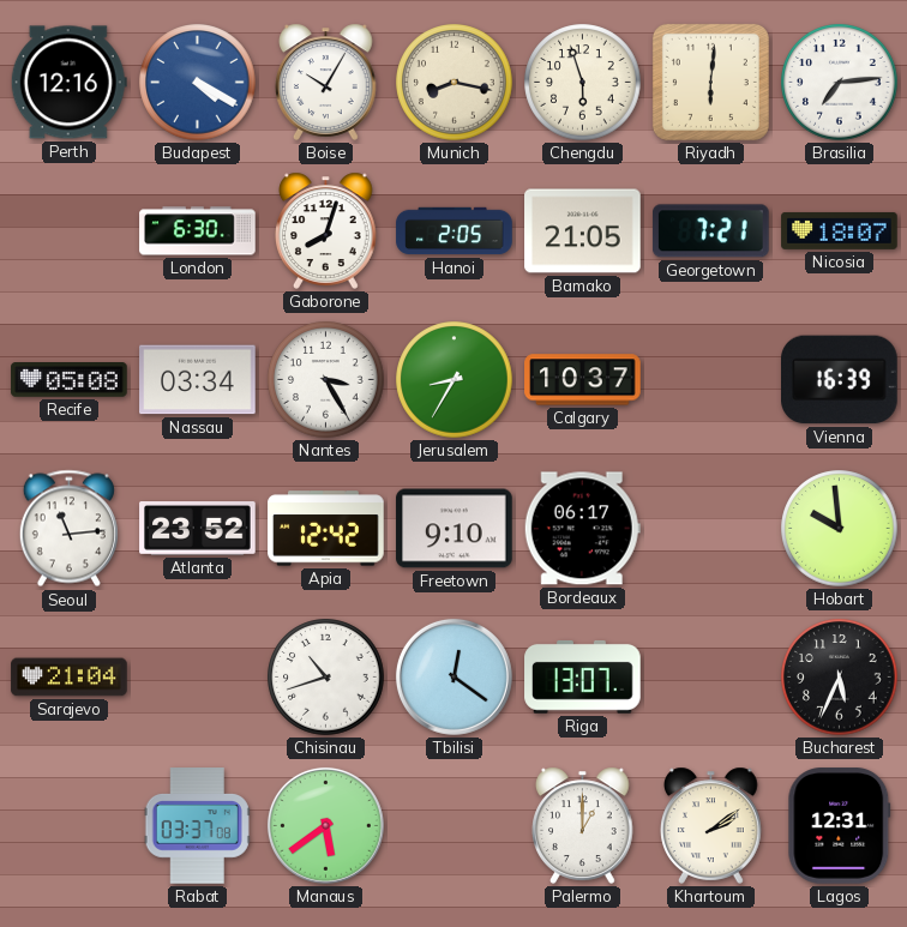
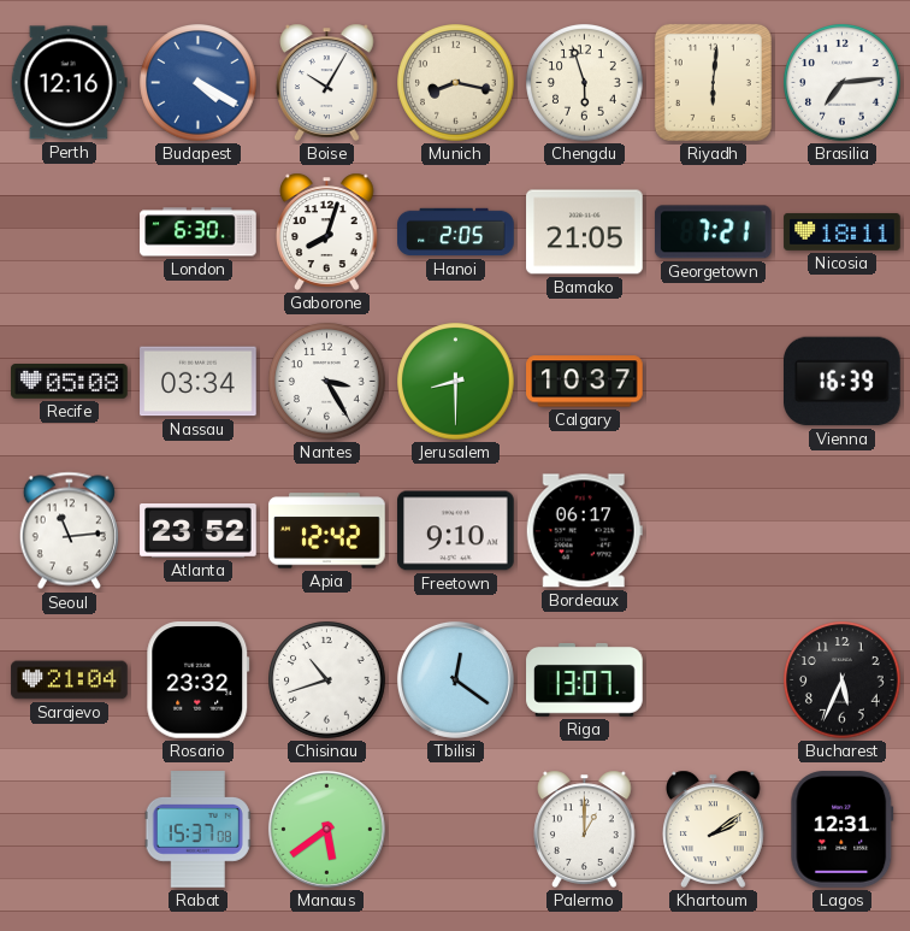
Nicosia: 18:07 -> 18:11 (843, 231)
Jerusalem: 8:35 -> 8:30 (456, 382)
Hobart: 9:59 -> none (840, 529)
Rosario: none -> 23:32 (199, 680)
Rabat: 03:37 -> 15:37 (197, 830)
